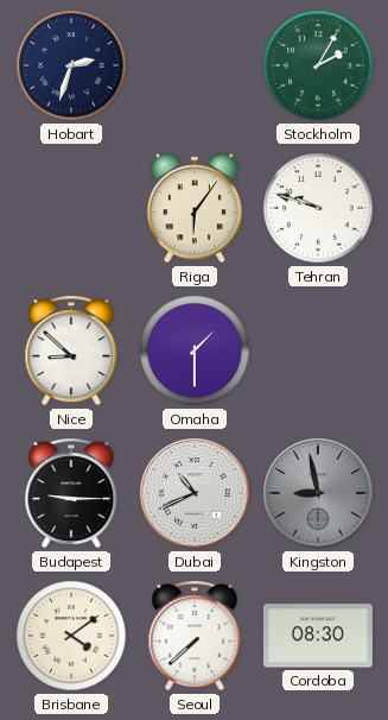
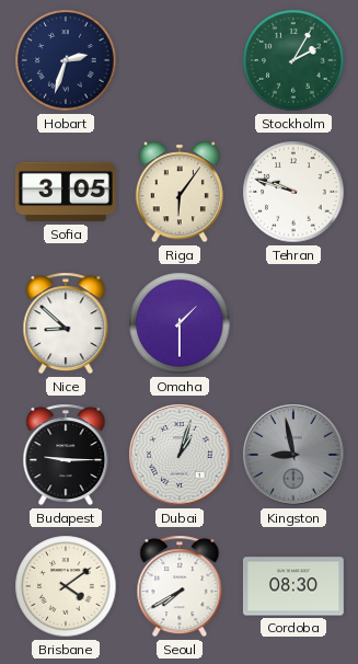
Sofia: none -> 3:05 (66, 192)
Dubai: 10:41 -> 1:03 (180, 455)
Seoul: 7:38 -> 7:40 (180, 586)
